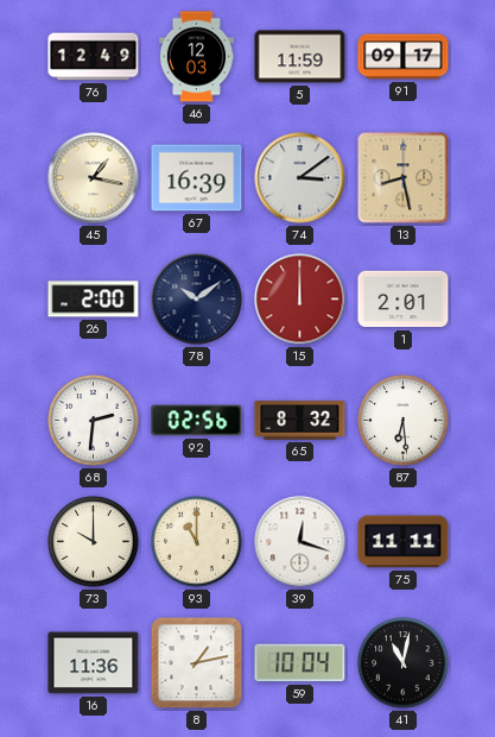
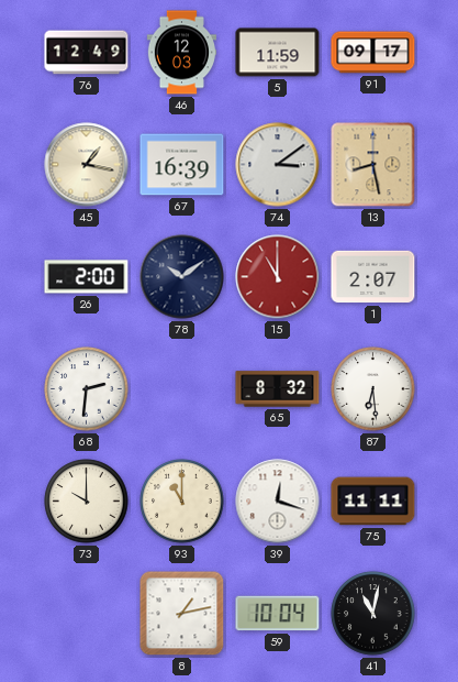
15: 12:00 -> 11:00 (278, 277)
1: 2:01 -> 2:07 (373, 277)
92: 02:56 -> none (197, 421)
16: 11:36 -> none (94, 663)
